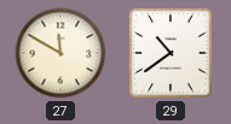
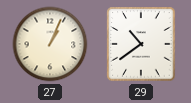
27: 11:50 -> 1:04 (50, 44)
